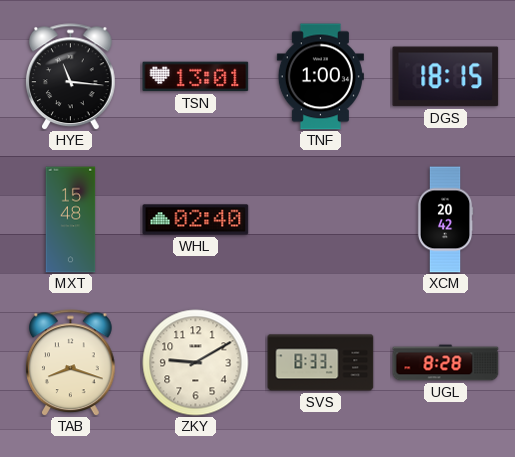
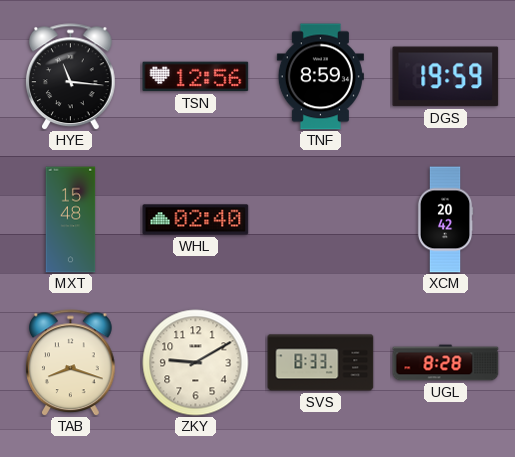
TSN: 13:01 -> 12:56 (196, 77)
TNF: 1:00 -> 8:59 (320, 77)
DGS: 18:15 -> 19:59 (446, 77)
